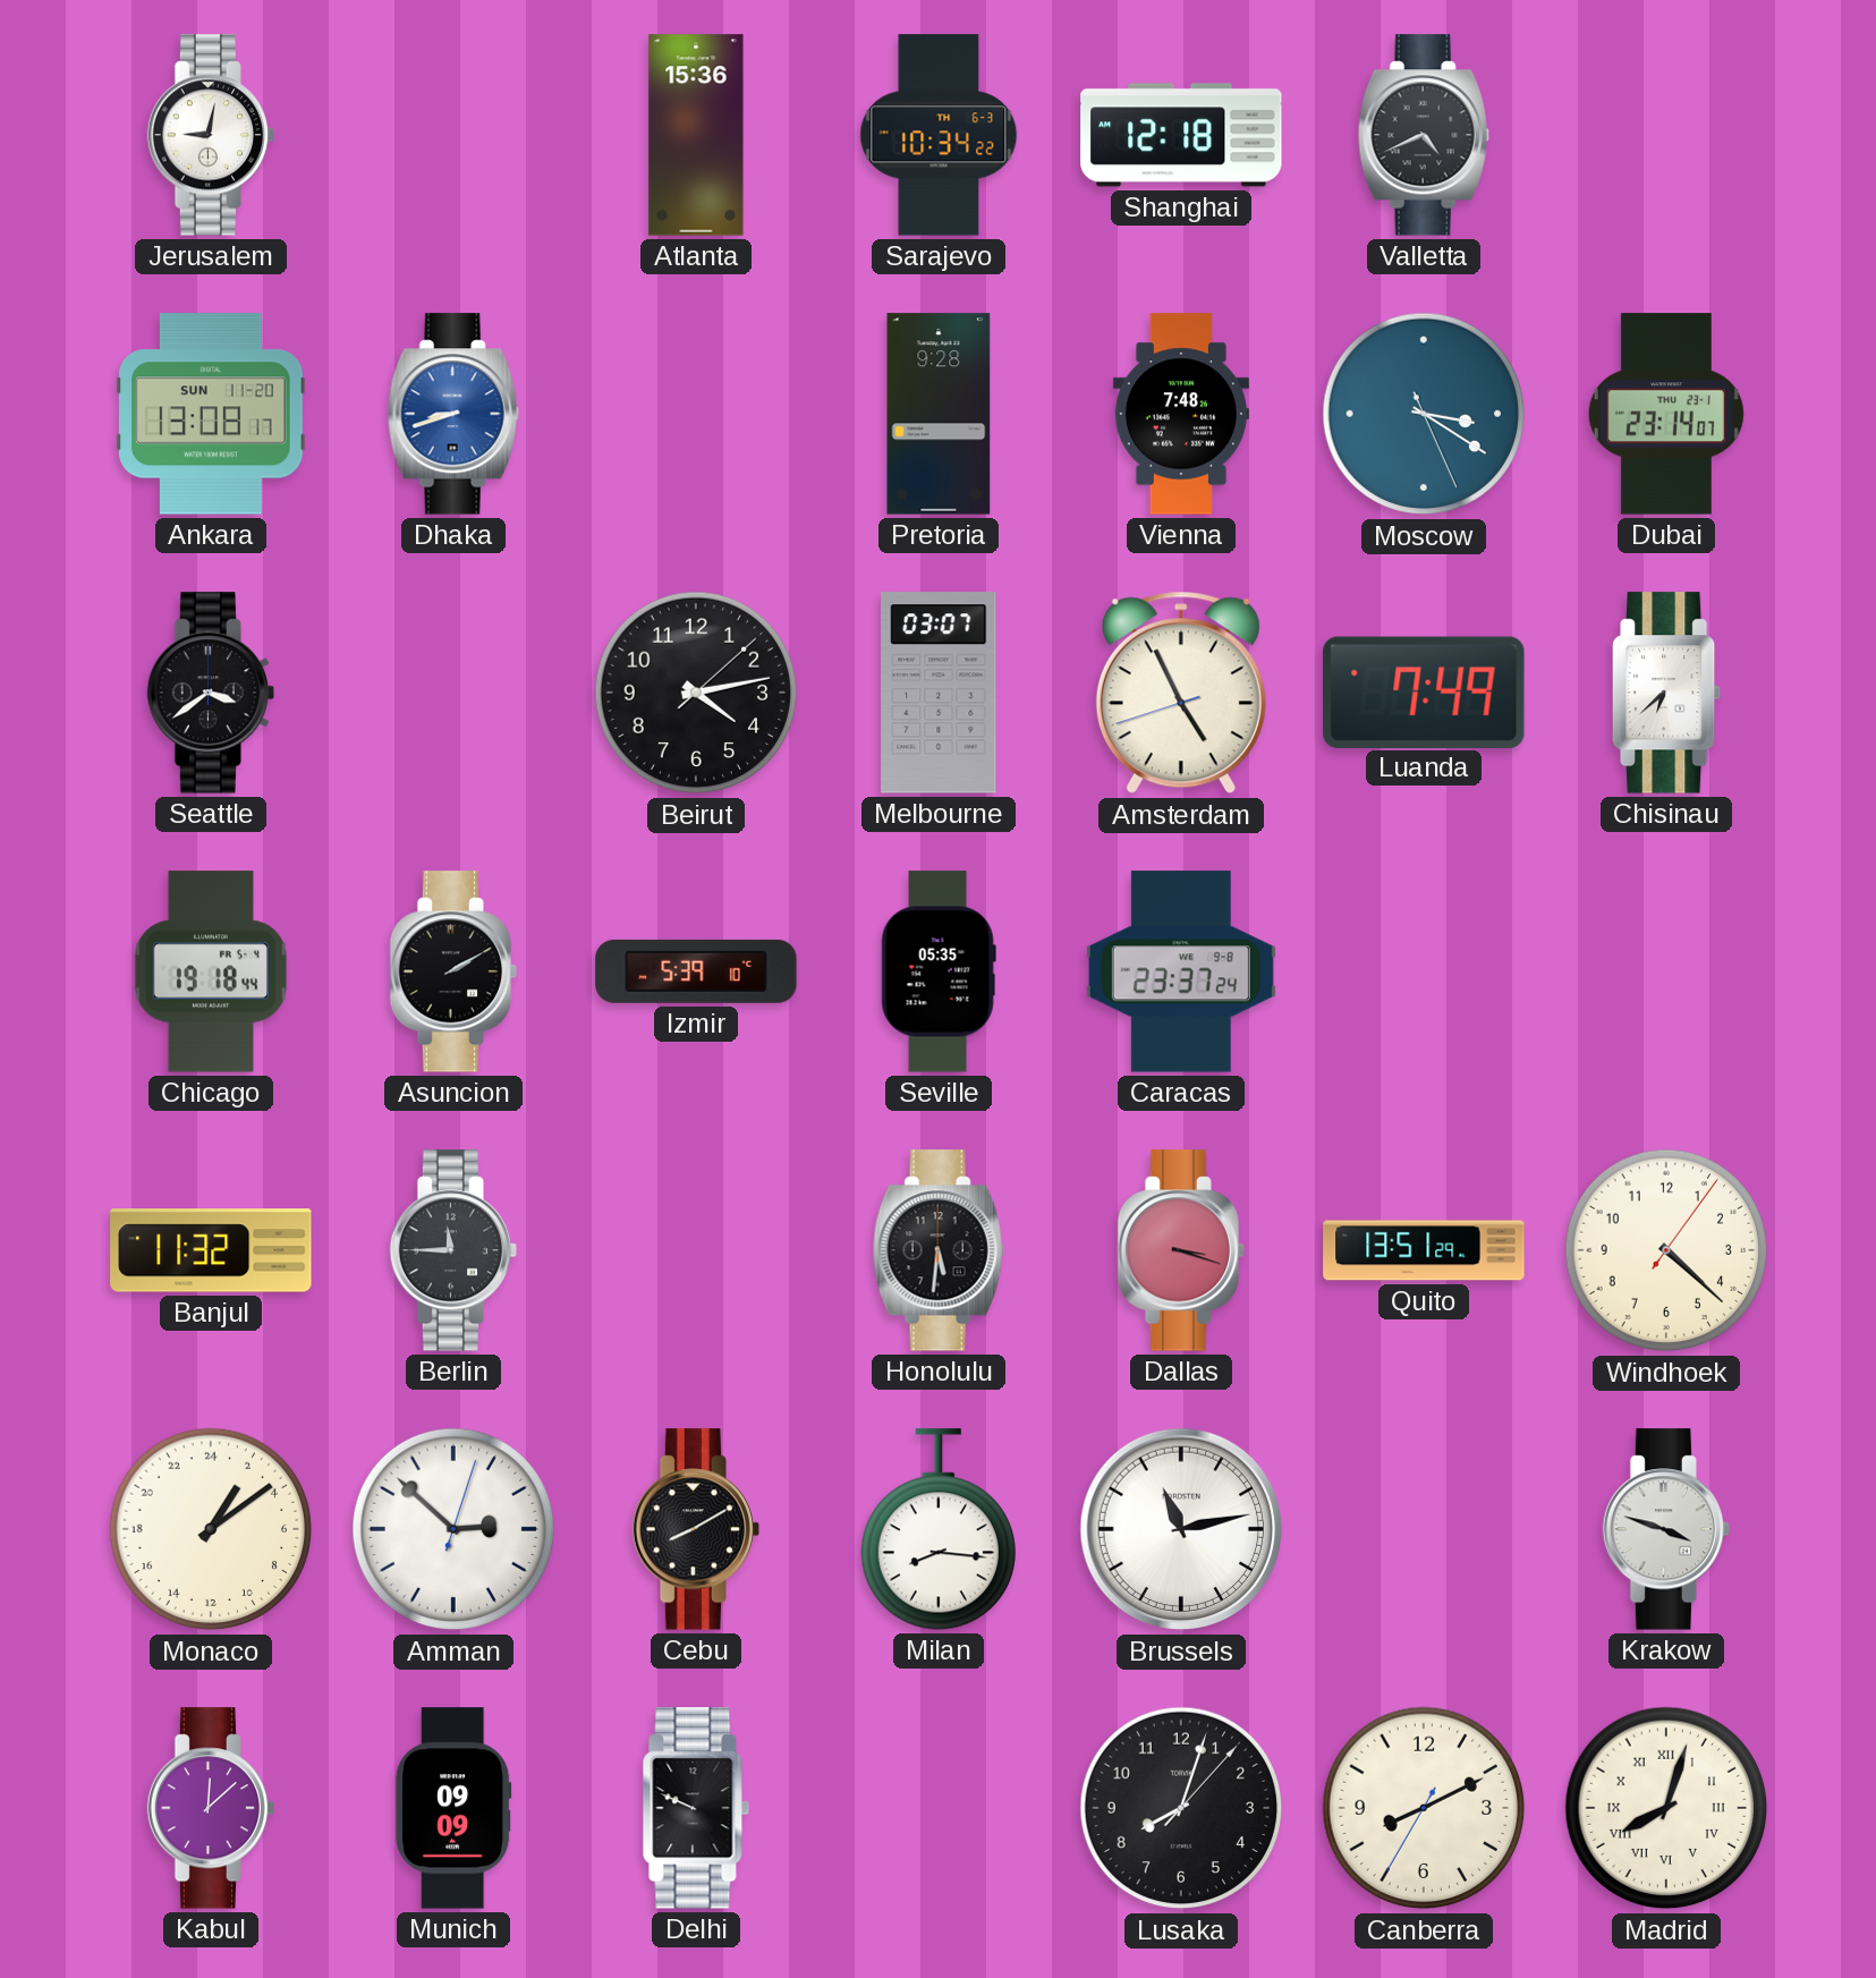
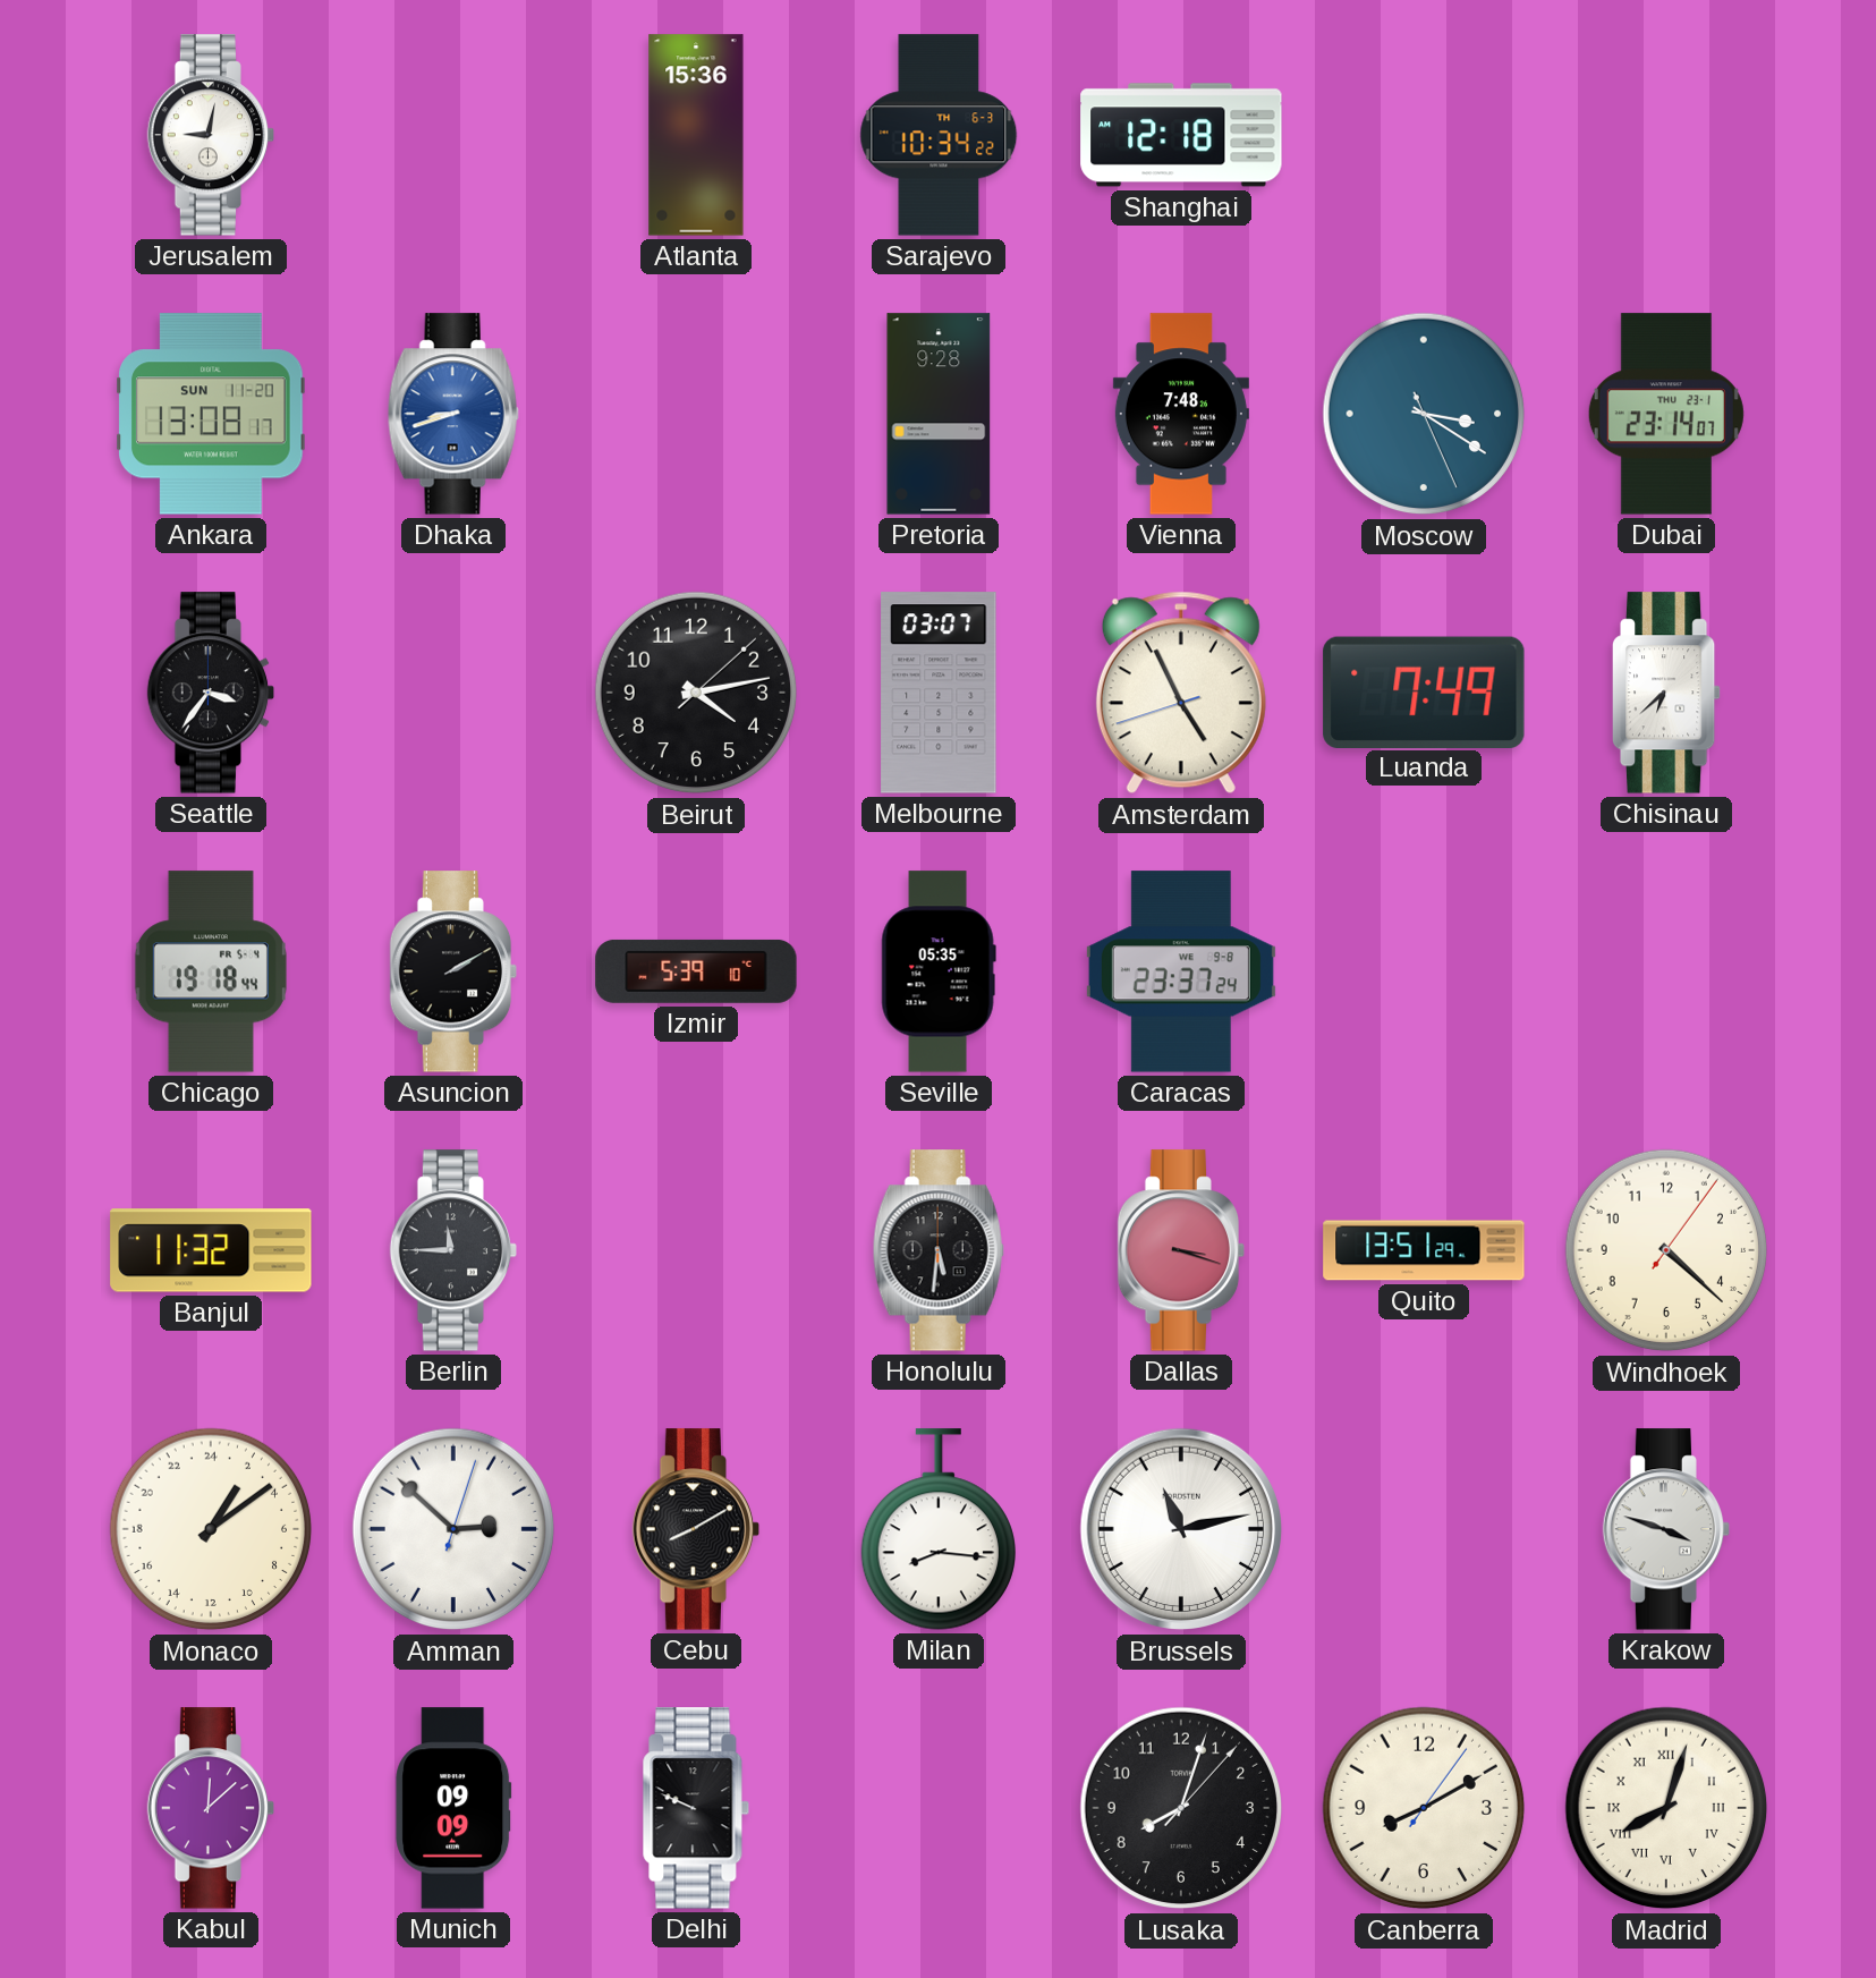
Valletta: 4:41 -> none (1424, 135)
Seattle: 3:39 -> 3:36 (211, 693)
Canberra: 8:10:35 -> 8:10:06 (1424, 1808)
